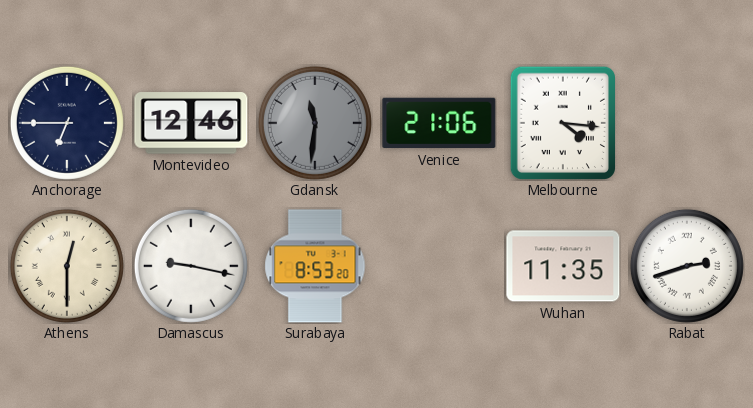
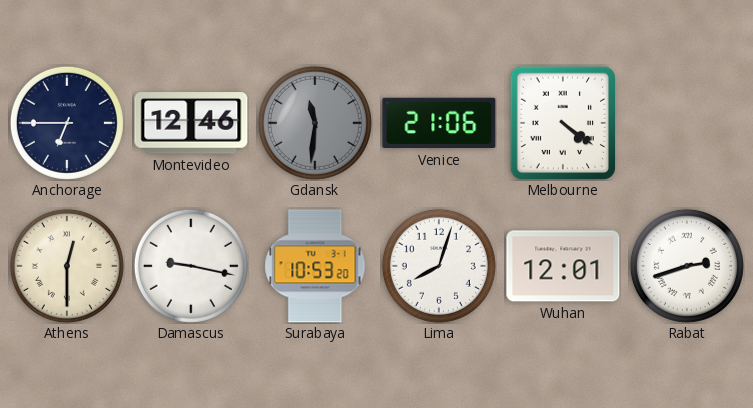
Melbourne: 4:16 -> 4:21 (563, 123)
Surabaya: 8:53 -> 10:53 (315, 266)
Lima: none -> 8:03 (439, 266)
Wuhan: 11:35 -> 12:01 (563, 266)
